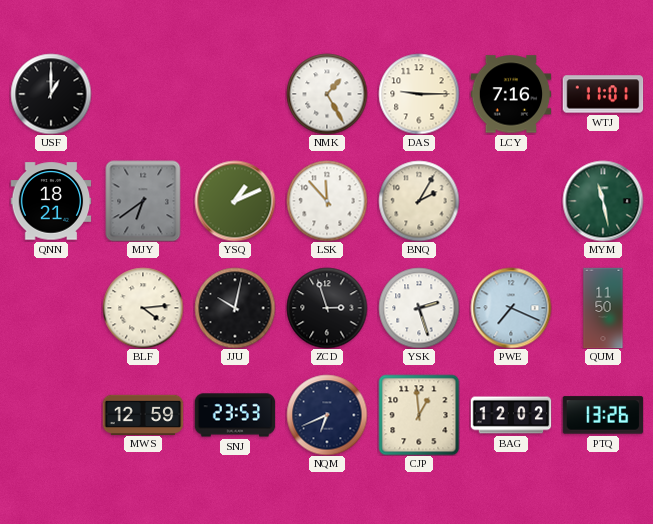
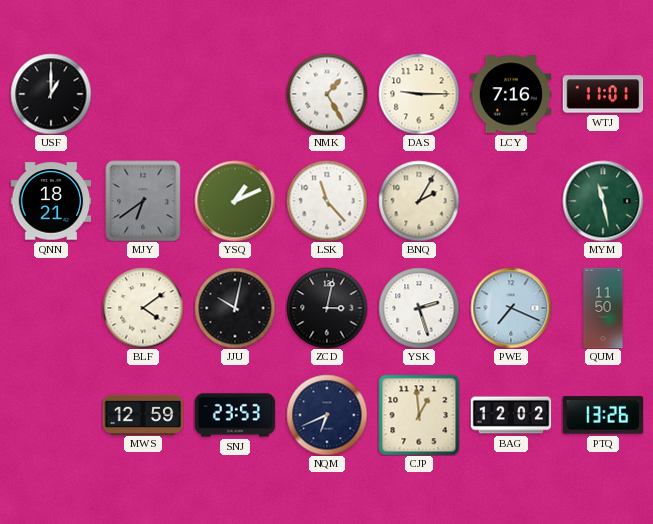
LSK: 11:53 -> 11:23 (327, 201)
BLF: 4:14 -> 4:09 (143, 308)
ZCD: 2:57 -> 3:02 (327, 308)
